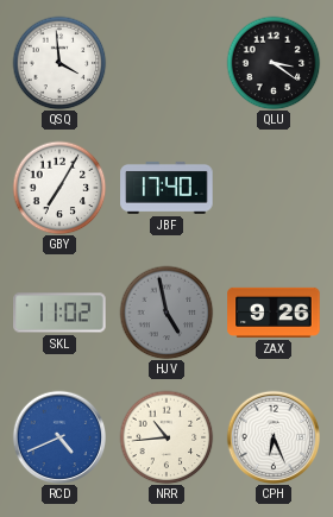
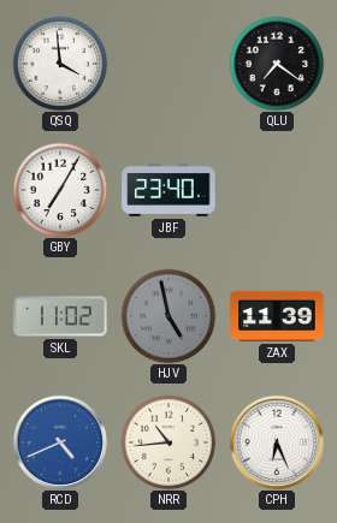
QLU: 3:21 -> 7:21 (277, 64)
JBF: 17:40 -> 23:40 (168, 190)
ZAX: 9:26 -> 11:39 (277, 316)
